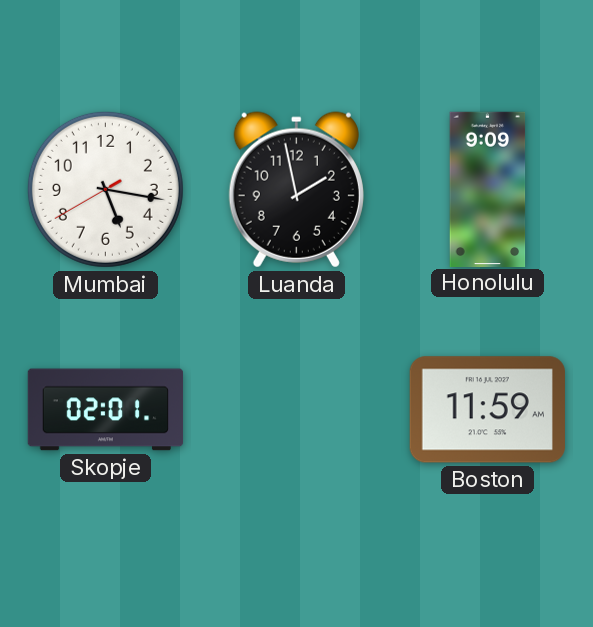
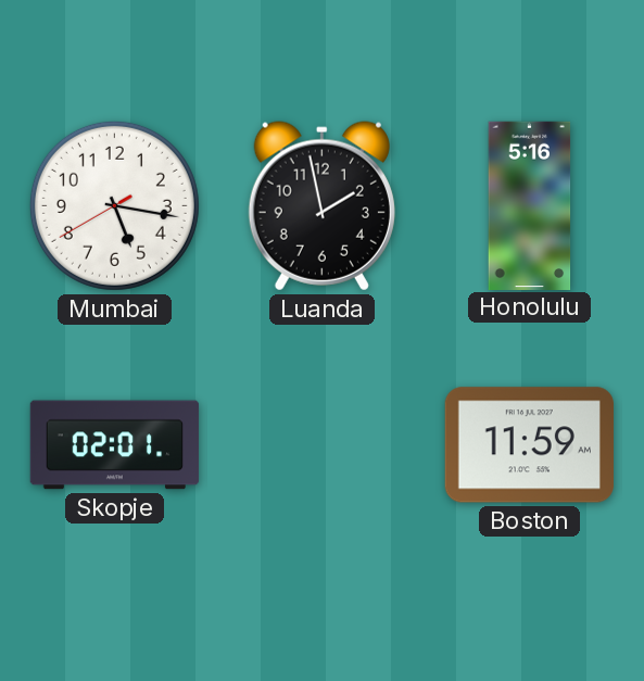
Honolulu: 9:09 -> 5:16 (530, 205)
